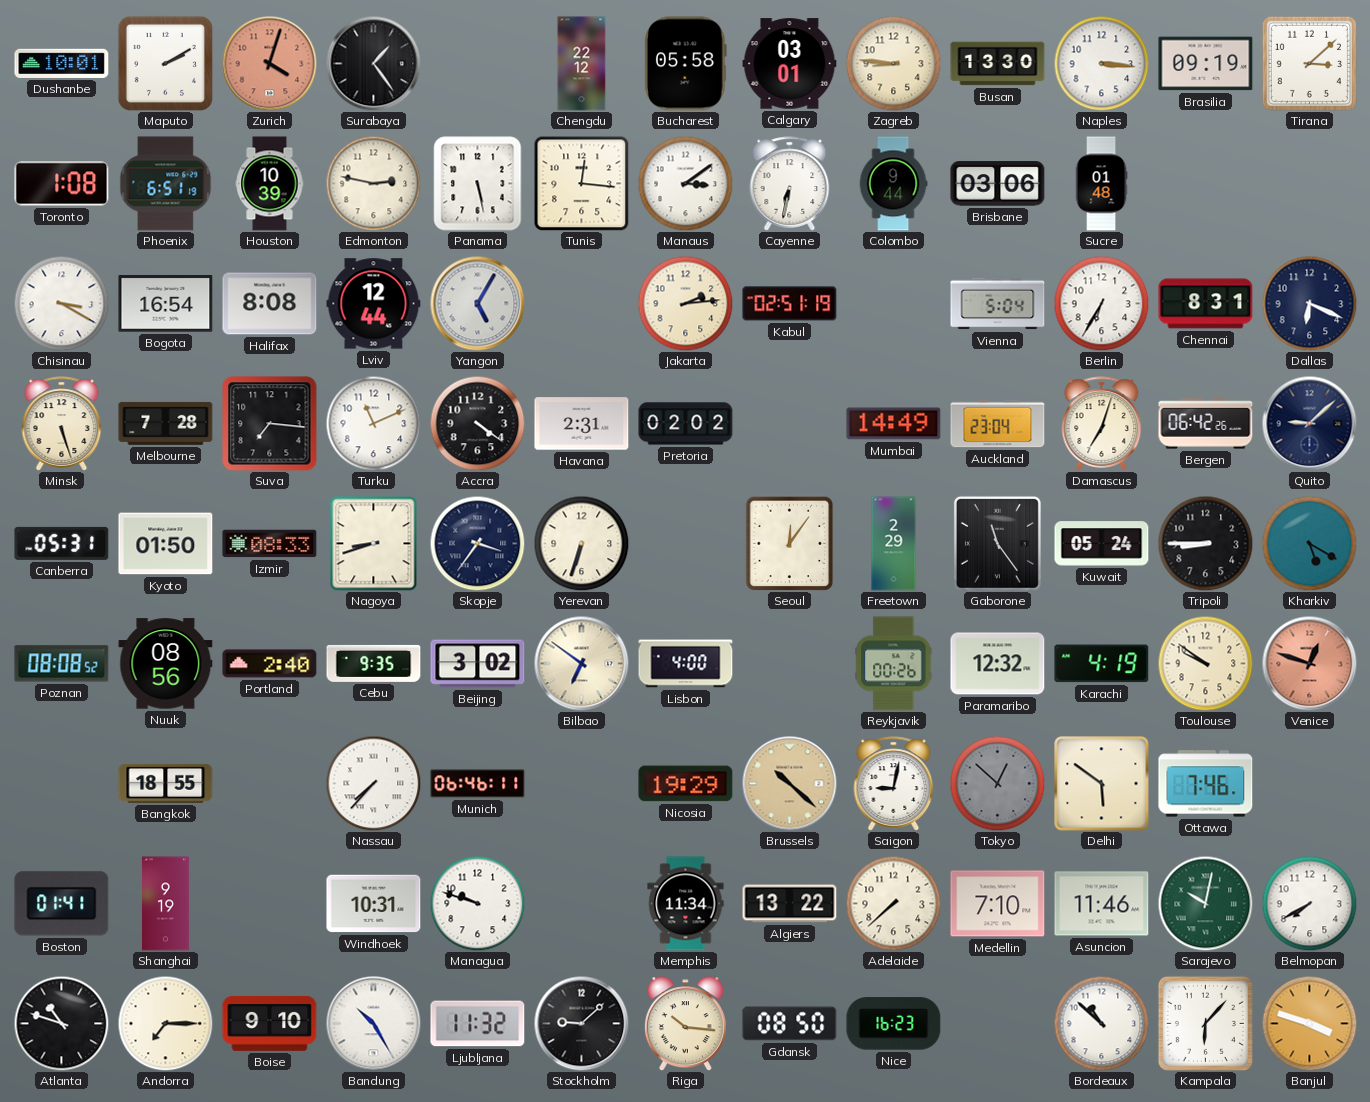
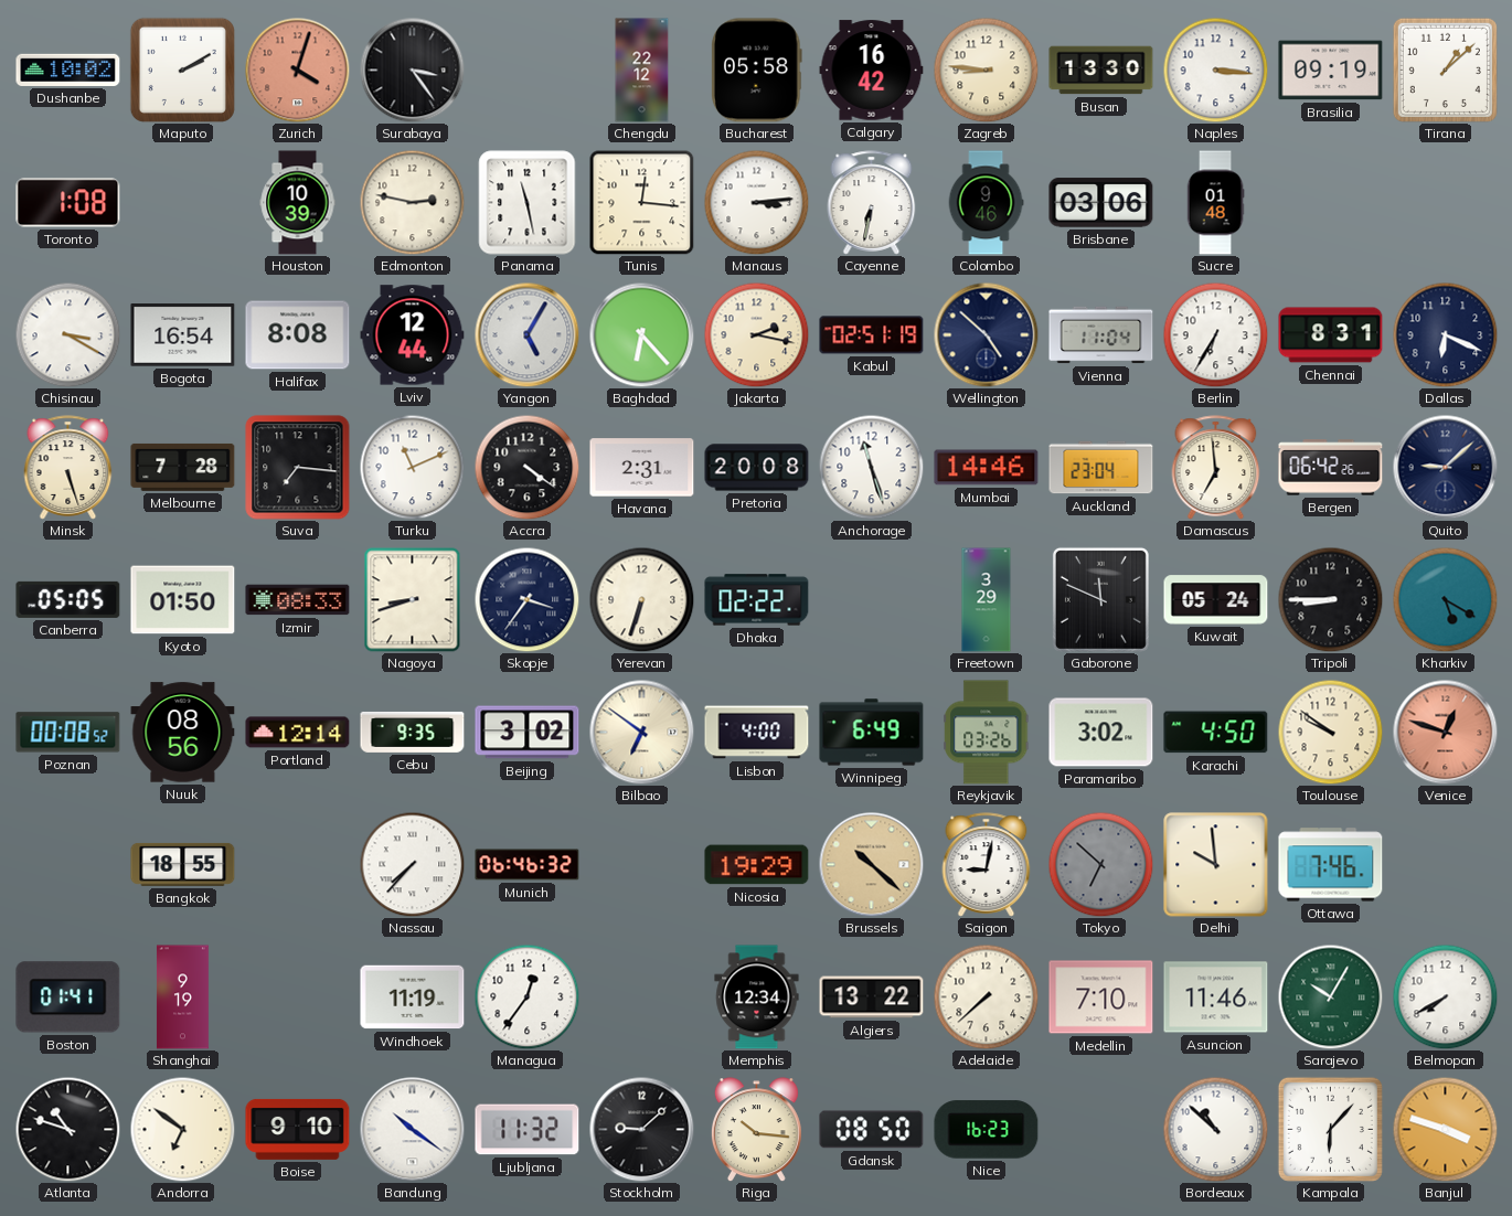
Dushanbe: 10:01 -> 10:02 (68, 70)
Surabaya: 1:24 -> 3:24 (412, 70)
Calgary: 03:01 -> 16:42 (872, 71)
Tirana: 3:08 -> 1:08 (1445, 70)
Phoenix: 6:51 -> none (166, 184)
Panama: 5:28 -> 11:28 (528, 203)
Manaus: 3:09 -> 3:14 (756, 202)
Colombo: 9:44 -> 9:46 (986, 203)
Baghdad: none -> 6:23 (641, 334)
Jakarta: 2:14 -> 2:17 (756, 334)
Wellington: none -> 4:52 (986, 334)
Vienna: 5:04 -> 11:04 (1101, 335)
Pretoria: 02:02 -> 20:08 (757, 468)
Anchorage: none -> 11:27 (871, 467)
Mumbai: 14:49 -> 14:46 (987, 468)
Damascus: 7:03 -> 6:59 (1216, 468)
Canberra: 05:31 -> 05:05 (68, 599)
Dhaka: none -> 02:22 (757, 600)
Seoul: 12:06 -> none (790, 543)
Freetown: 2:29 -> 3:29 (987, 600)
Gaborone: 11:24 -> 11:49 (1100, 599)
Poznan: 08:08 -> 00:08 (68, 733)
Portland: 2:40 -> 12:14 (298, 733)
Winnipeg: none -> 6:49 (872, 733)
Reykjavik: 00:26 -> 03:26 (987, 733)
Paramaribo: 12:32 -> 3:02 (1101, 733)
Karachi: 4:19 -> 4:50 (1216, 733)
Munich: 06:46:11 -> 06:46:32 (528, 865)
Tokyo: 12:52 -> 6:52 (1100, 864)
Delhi: 5:51 -> 9:59 (1216, 865)
Windhoek: 10:31 -> 11:19 (413, 998)
Managua: 9:48 -> 12:36 (526, 996)
Memphis: 11:34 -> 12:34 (757, 998)
Sarajevo: 10:02 -> 10:05 (1330, 996)
Andorra: 7:15 -> 6:51 (182, 1129)
Bandung: 10:25 -> 10:21 (412, 1129)
